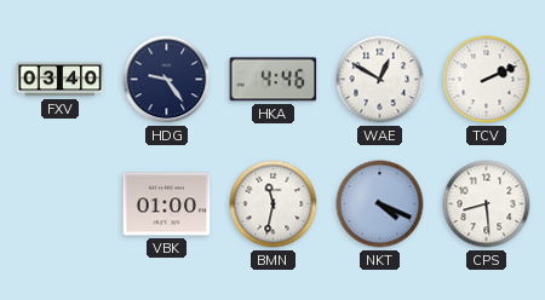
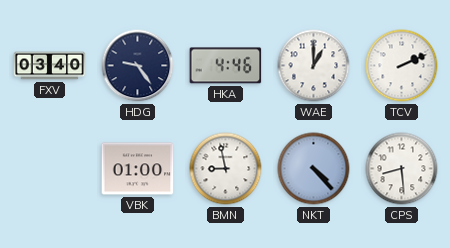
WAE: 12:50 -> 1:00 (314, 66)
BMN: 11:32 -> 8:58 (226, 169)
NKT: 4:19 -> 4:23 (314, 169)
